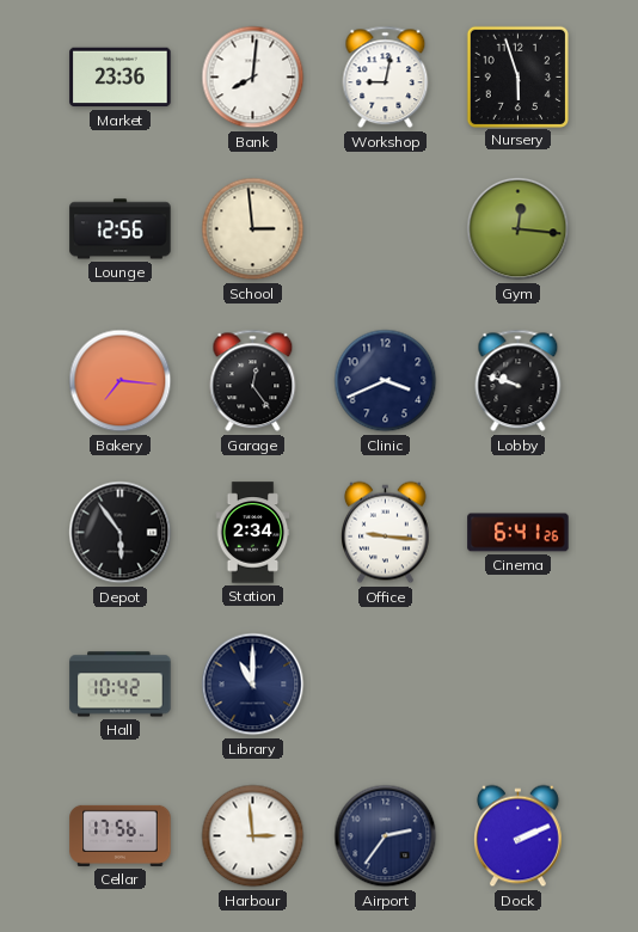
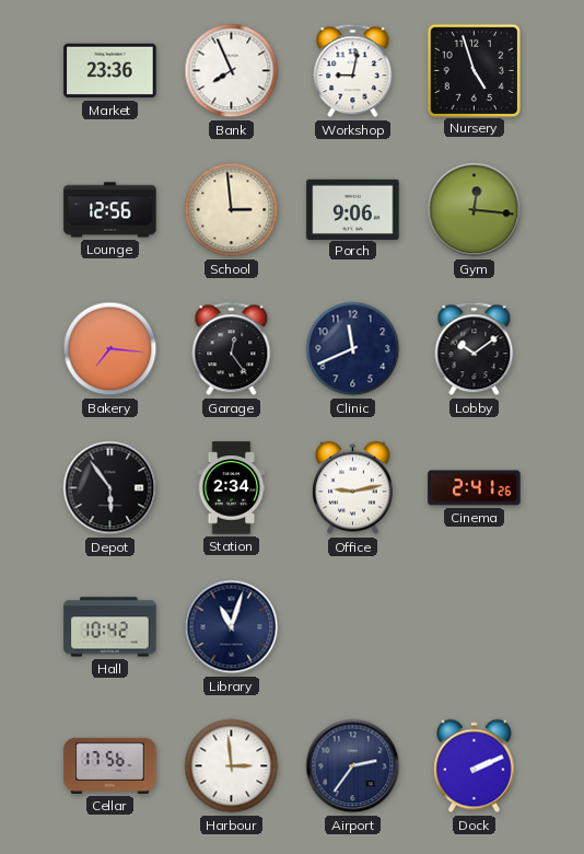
Bank: 8:01 -> 7:56 (232, 71)
Nursery: 5:57 -> 4:57 (474, 70)
Porch: none -> 9:06 (353, 209)
Clinic: 3:41 -> 11:41 (353, 349)
Lobby: 9:48 -> 10:09 (475, 349)
Office: 9:16 -> 9:13 (353, 488)
Cinema: 6:41 -> 2:41 (475, 488)
Library: 11:00 -> 11:03 (232, 627)
